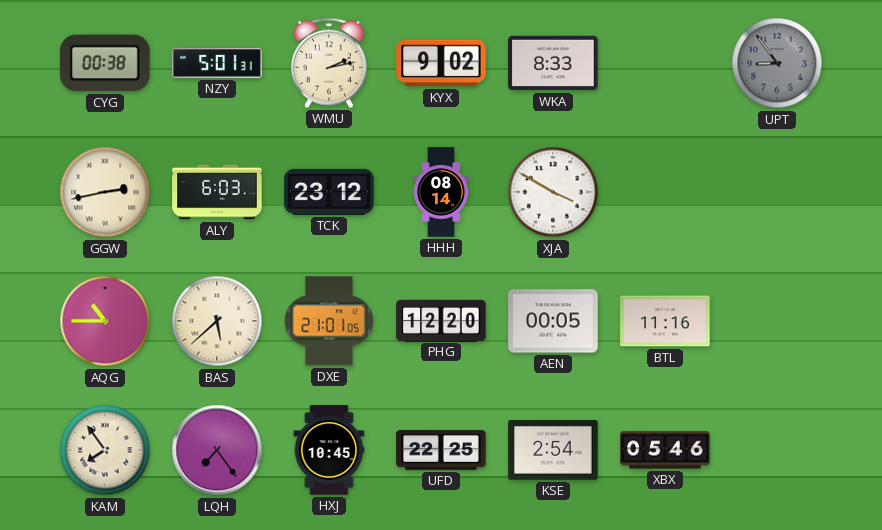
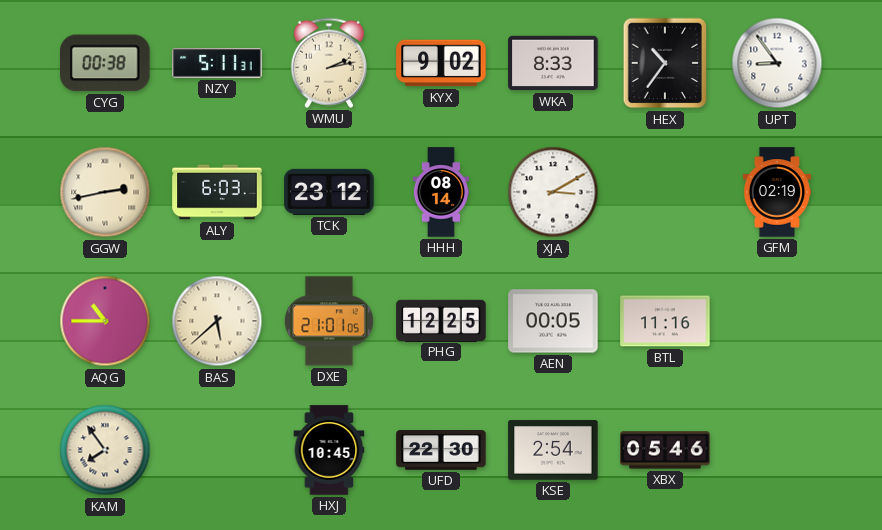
NZY: 5:01 -> 5:11 (217, 63)
HEX: none -> 10:36 (665, 63)
UPT dial: grey -> white (777, 63)
XJA: 3:50 -> 3:10 (553, 192)
GFM: none -> 02:19 (776, 192)
PHG: 12:20 -> 12:25 (441, 320)
LQH: 7:24 -> none (217, 450)
UFD: 22:25 -> 22:30 (441, 450)
